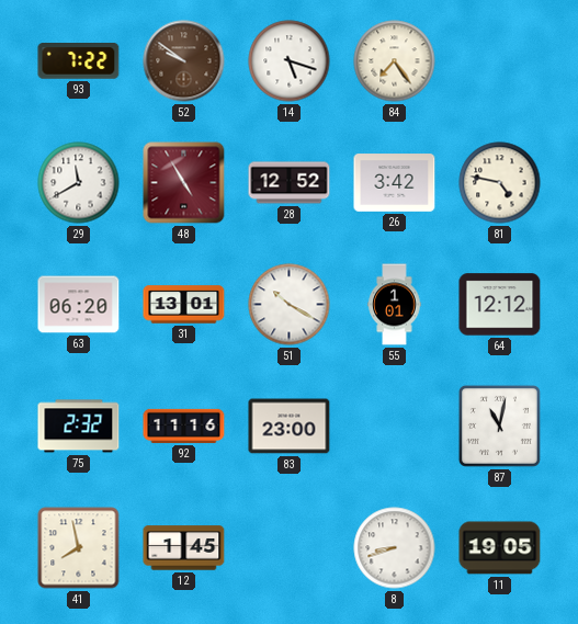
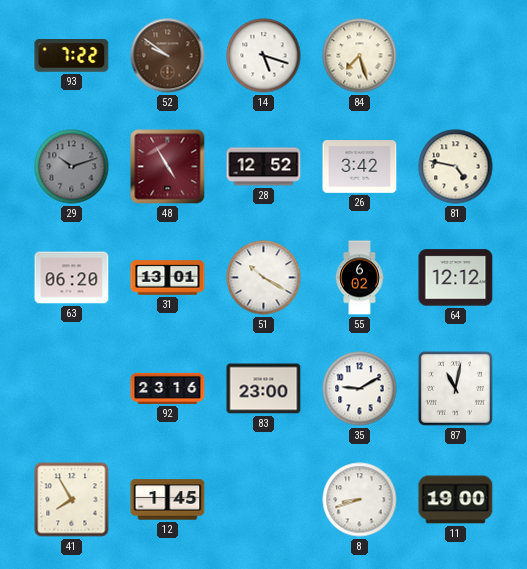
84: 7:24 -> 7:27 (360, 56)
29: 11:40 -> 10:12 (72, 167)
29 dial: white -> grey (72, 167)
55: 1:01 -> 6:02 (360, 278)
75: 2:32 -> none (79, 427)
92: 11:16 -> 23:16 (168, 388)
35: none -> 9:10 (360, 389)
41: 7:58 -> 7:55 (72, 500)
11: 19:05 -> 19:00 (456, 500)
